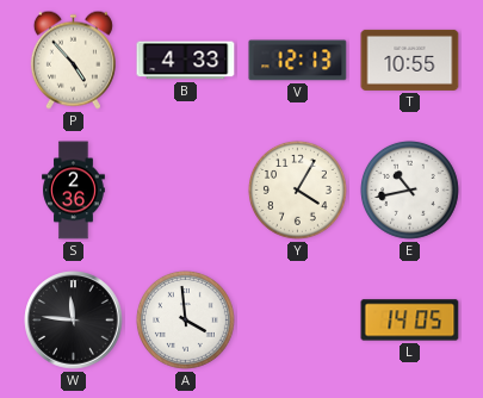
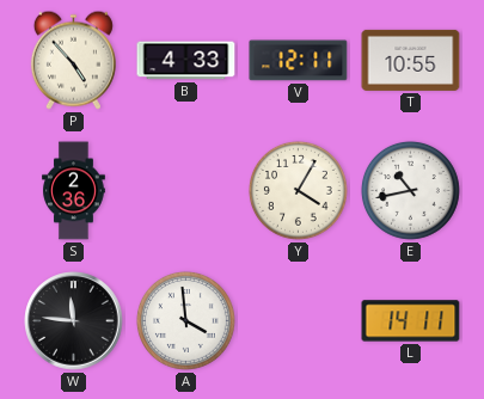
V: 12:13 -> 12:11 (299, 61)
L: 14:05 -> 14:11 (411, 321)
